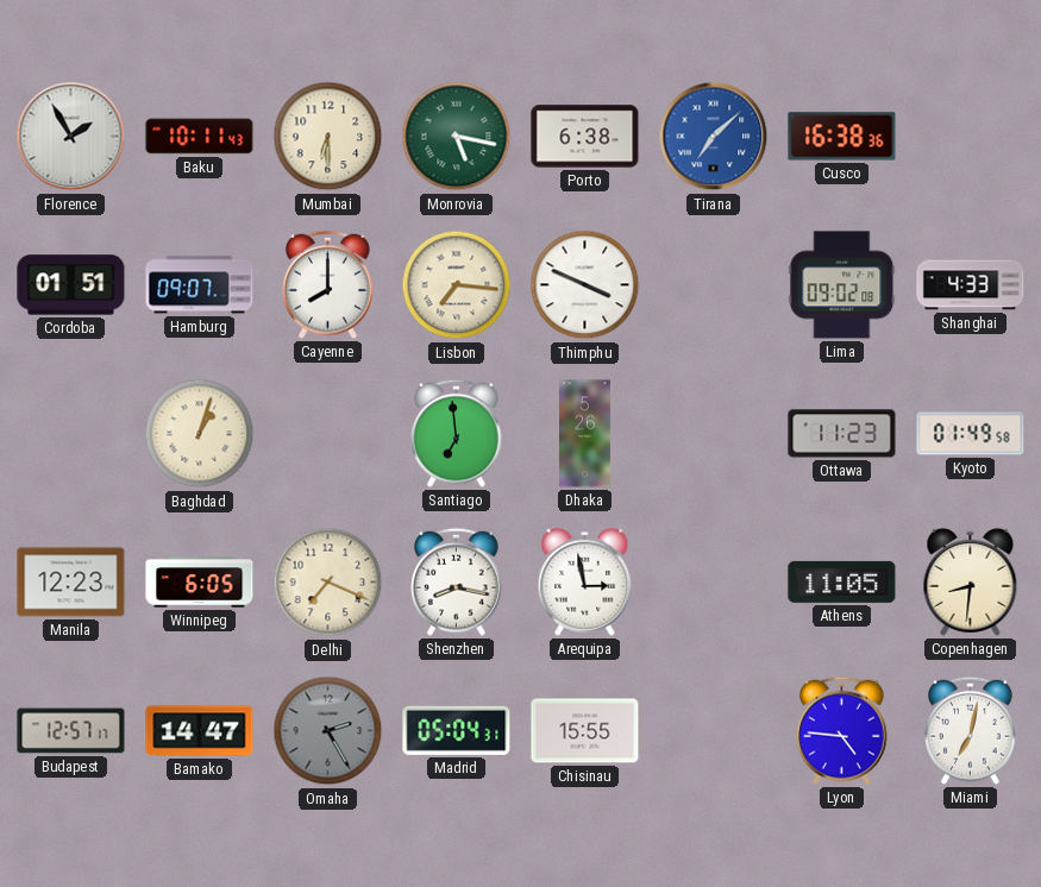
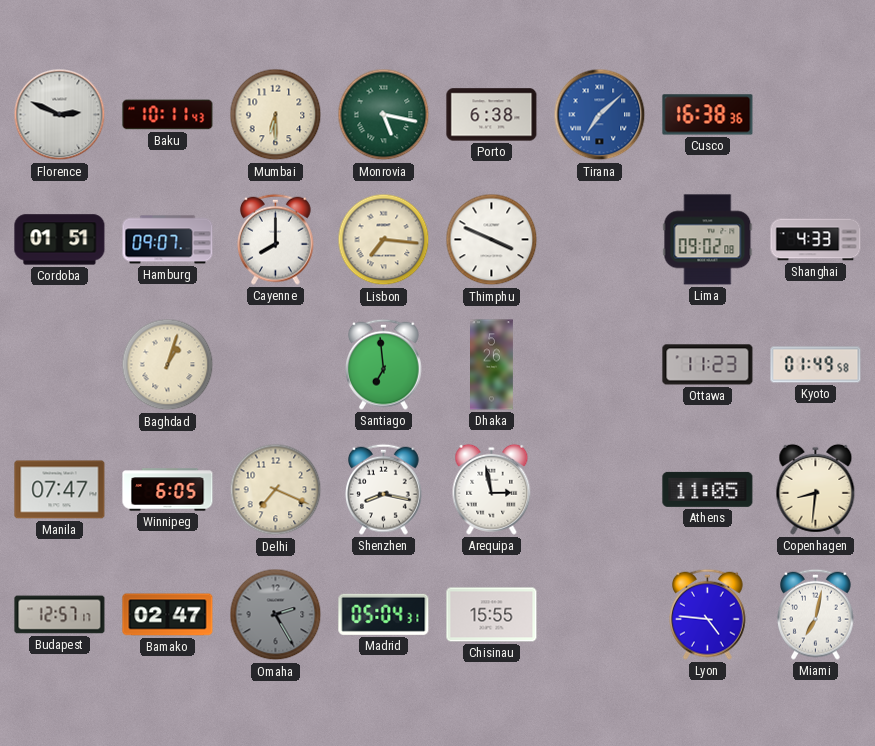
Florence: 1:55 -> 2:49 (60, 115)
Manila: 12:23 -> 07:47 (60, 490)
Bamako: 14:47 -> 02:47 (168, 615)
